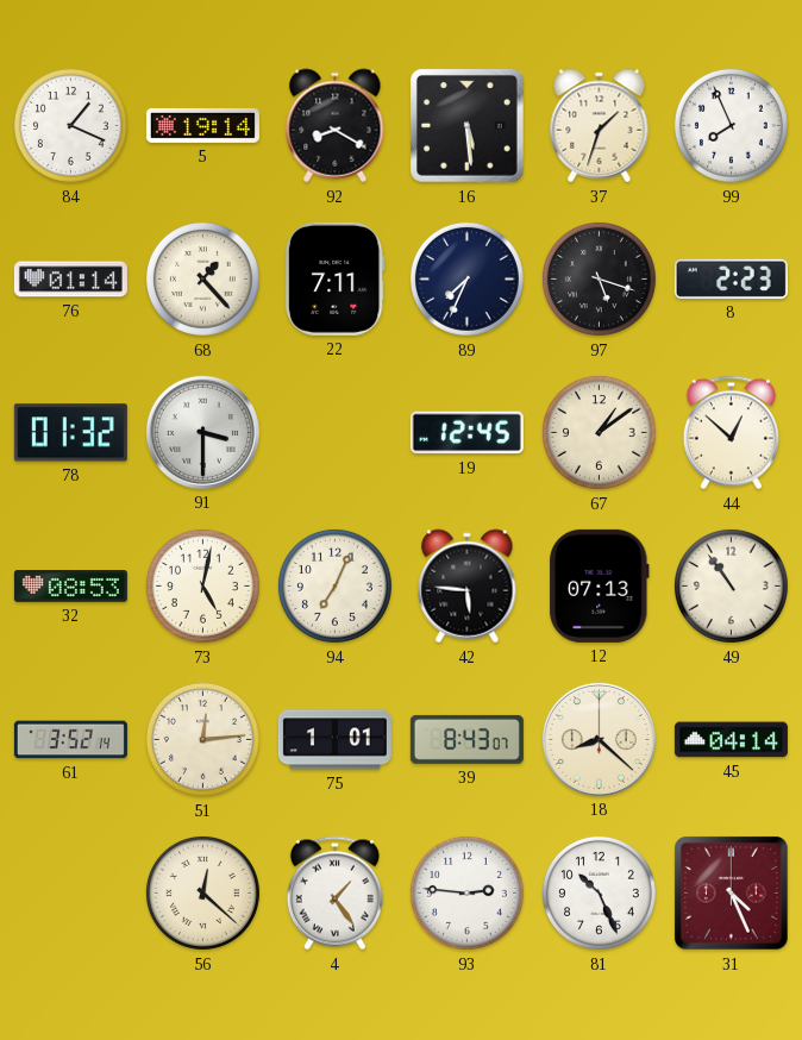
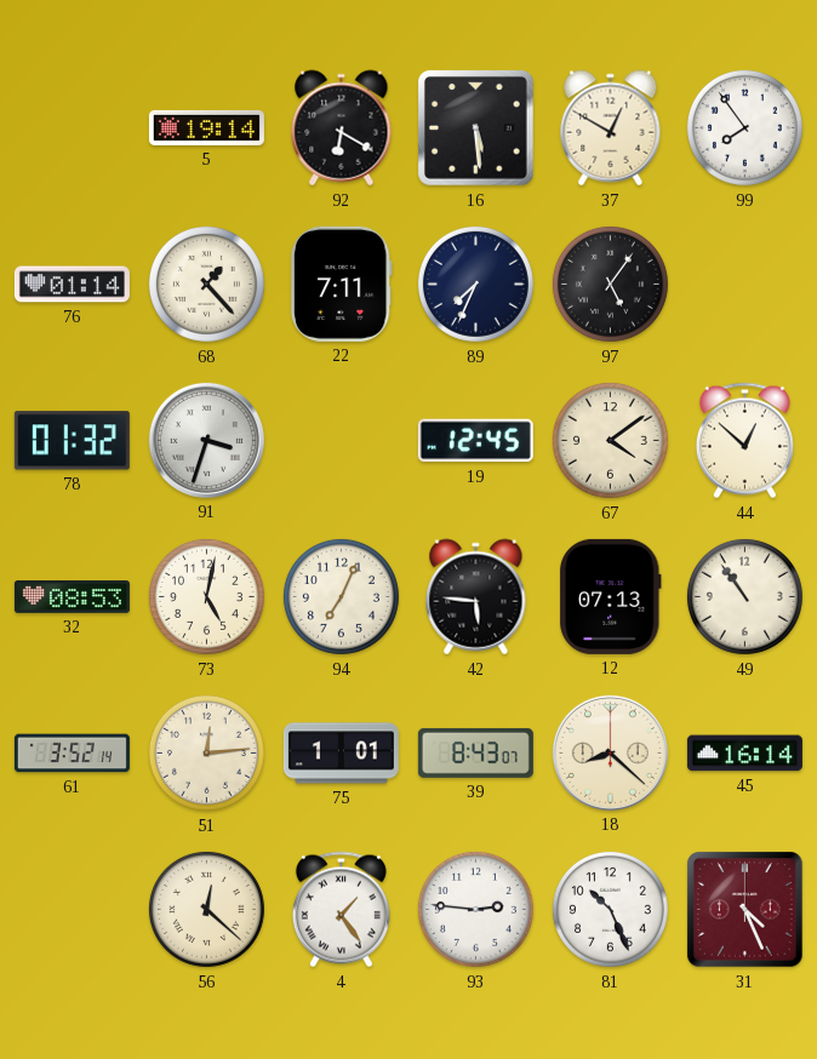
84: 1:19 -> none (70, 125)
92: 8:20 -> 6:20 (342, 128)
37: 1:33 -> 12:50 (611, 128)
99: 7:56 -> 7:54 (744, 127)
97: 5:18 -> 5:06 (610, 284)
8: 2:23 -> none (731, 278)
91: 3:30 -> 3:33 (206, 440)
67: 1:09 -> 4:09 (610, 440)
45: 04:14 -> 16:14 (744, 754)
